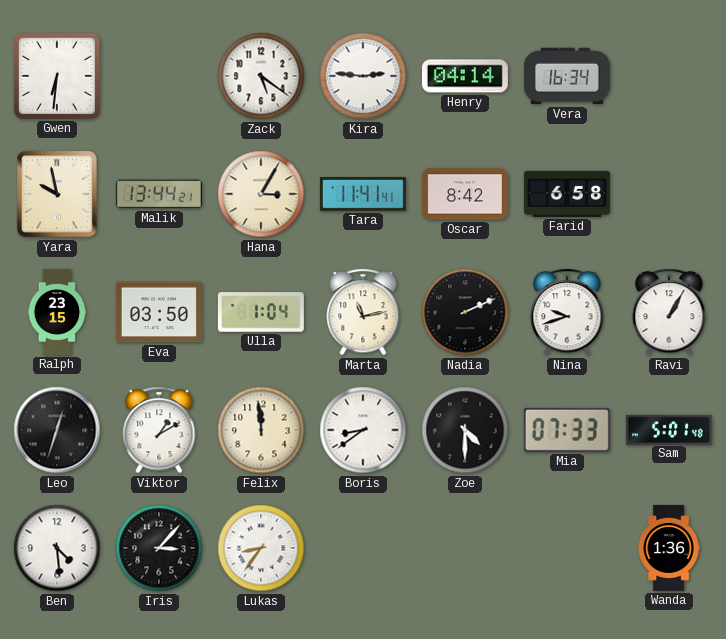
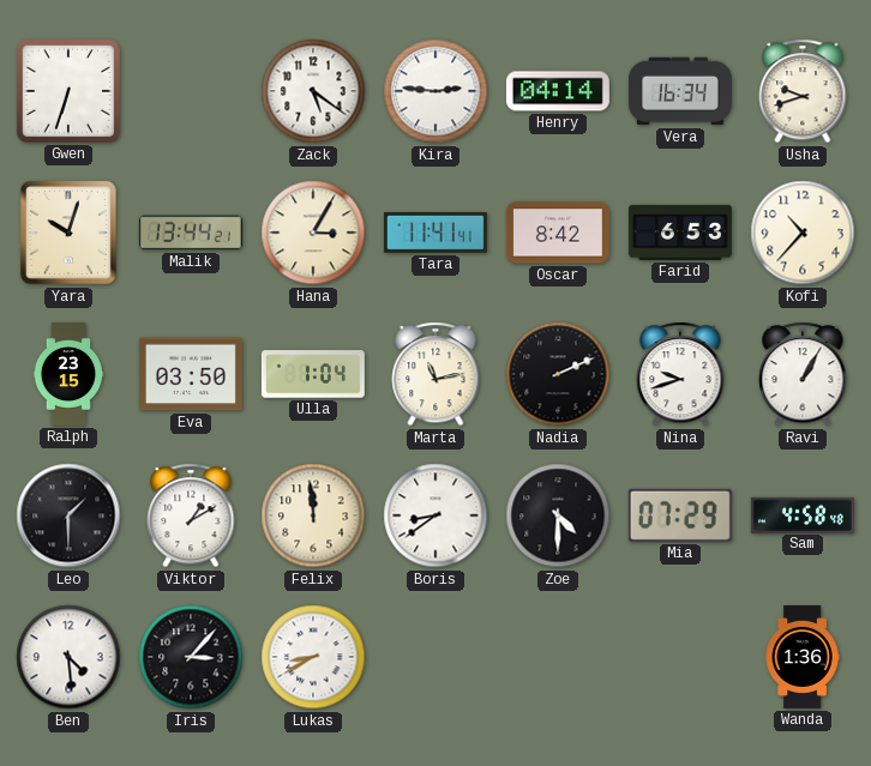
Gwen: 6:31 -> 6:33 (68, 91)
Usha: none -> 9:42 (803, 91)
Yara: 9:58 -> 10:03 (68, 233)
Farid: 6:58 -> 6:53 (680, 233)
Kofi: none -> 10:37 (803, 233)
Leo: 12:33 -> 1:30 (68, 515)
Mia: 07:33 -> 07:29 (680, 515)
Sam: 5:01 -> 4:58 (803, 514)
Lukas: 8:36 -> 8:40 (313, 657)
